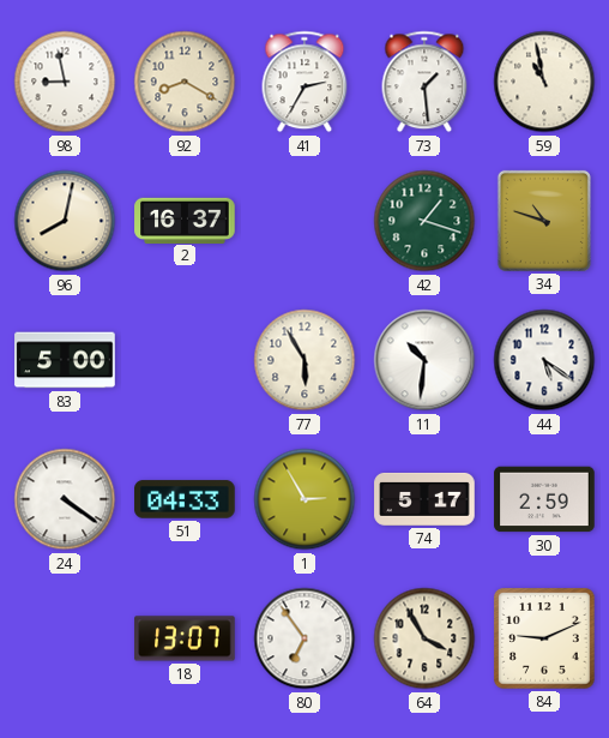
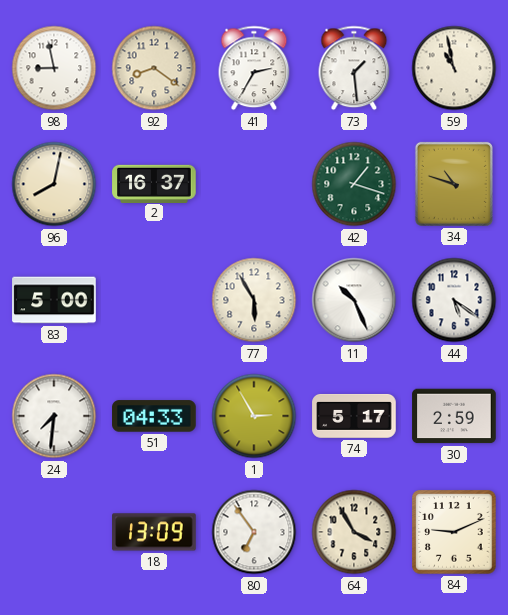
92: 8:20 -> 8:21 (154, 68)
11: 10:31 -> 10:26 (354, 300)
24: 4:21 -> 7:31 (54, 416)
18: 13:07 -> 13:09 (154, 532)
